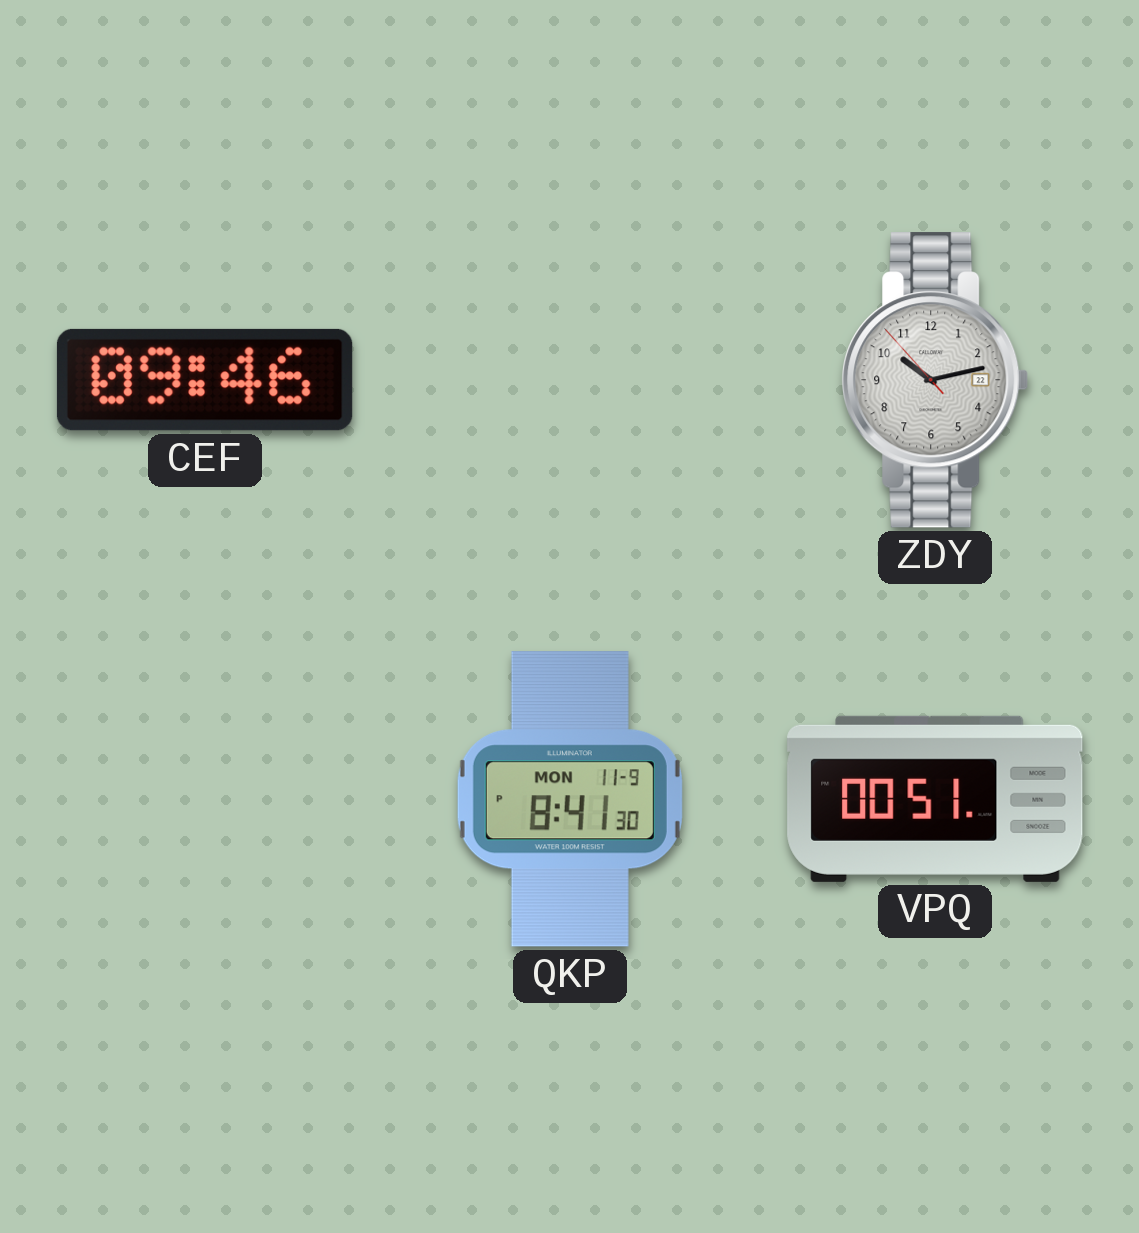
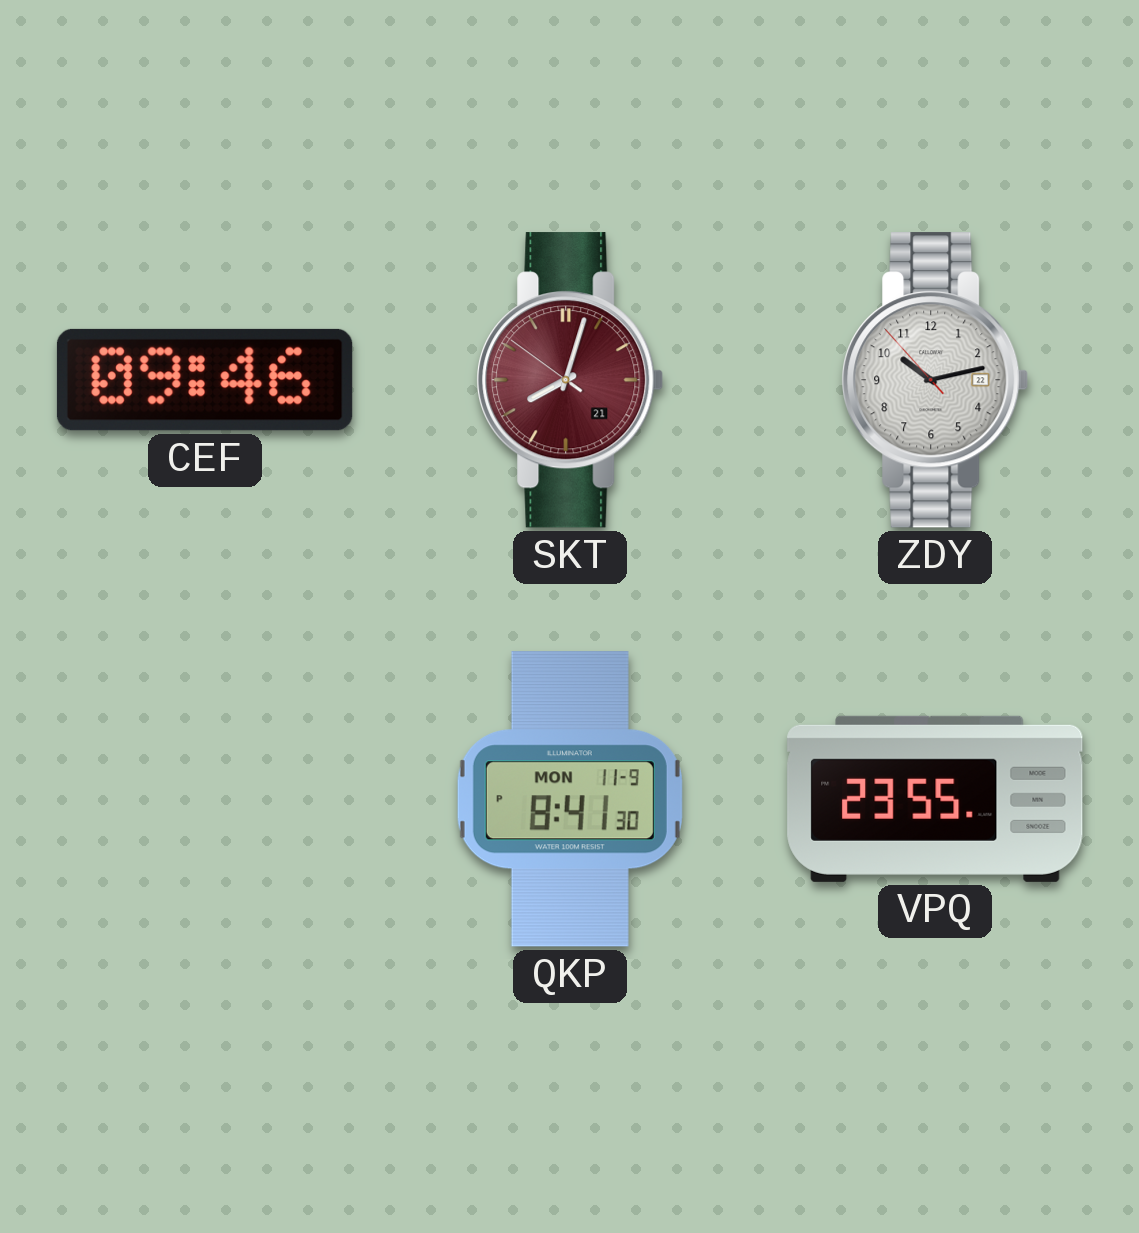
SKT: none -> 8:02 (570, 380)
VPQ: 00:51 -> 23:55 (935, 799)
